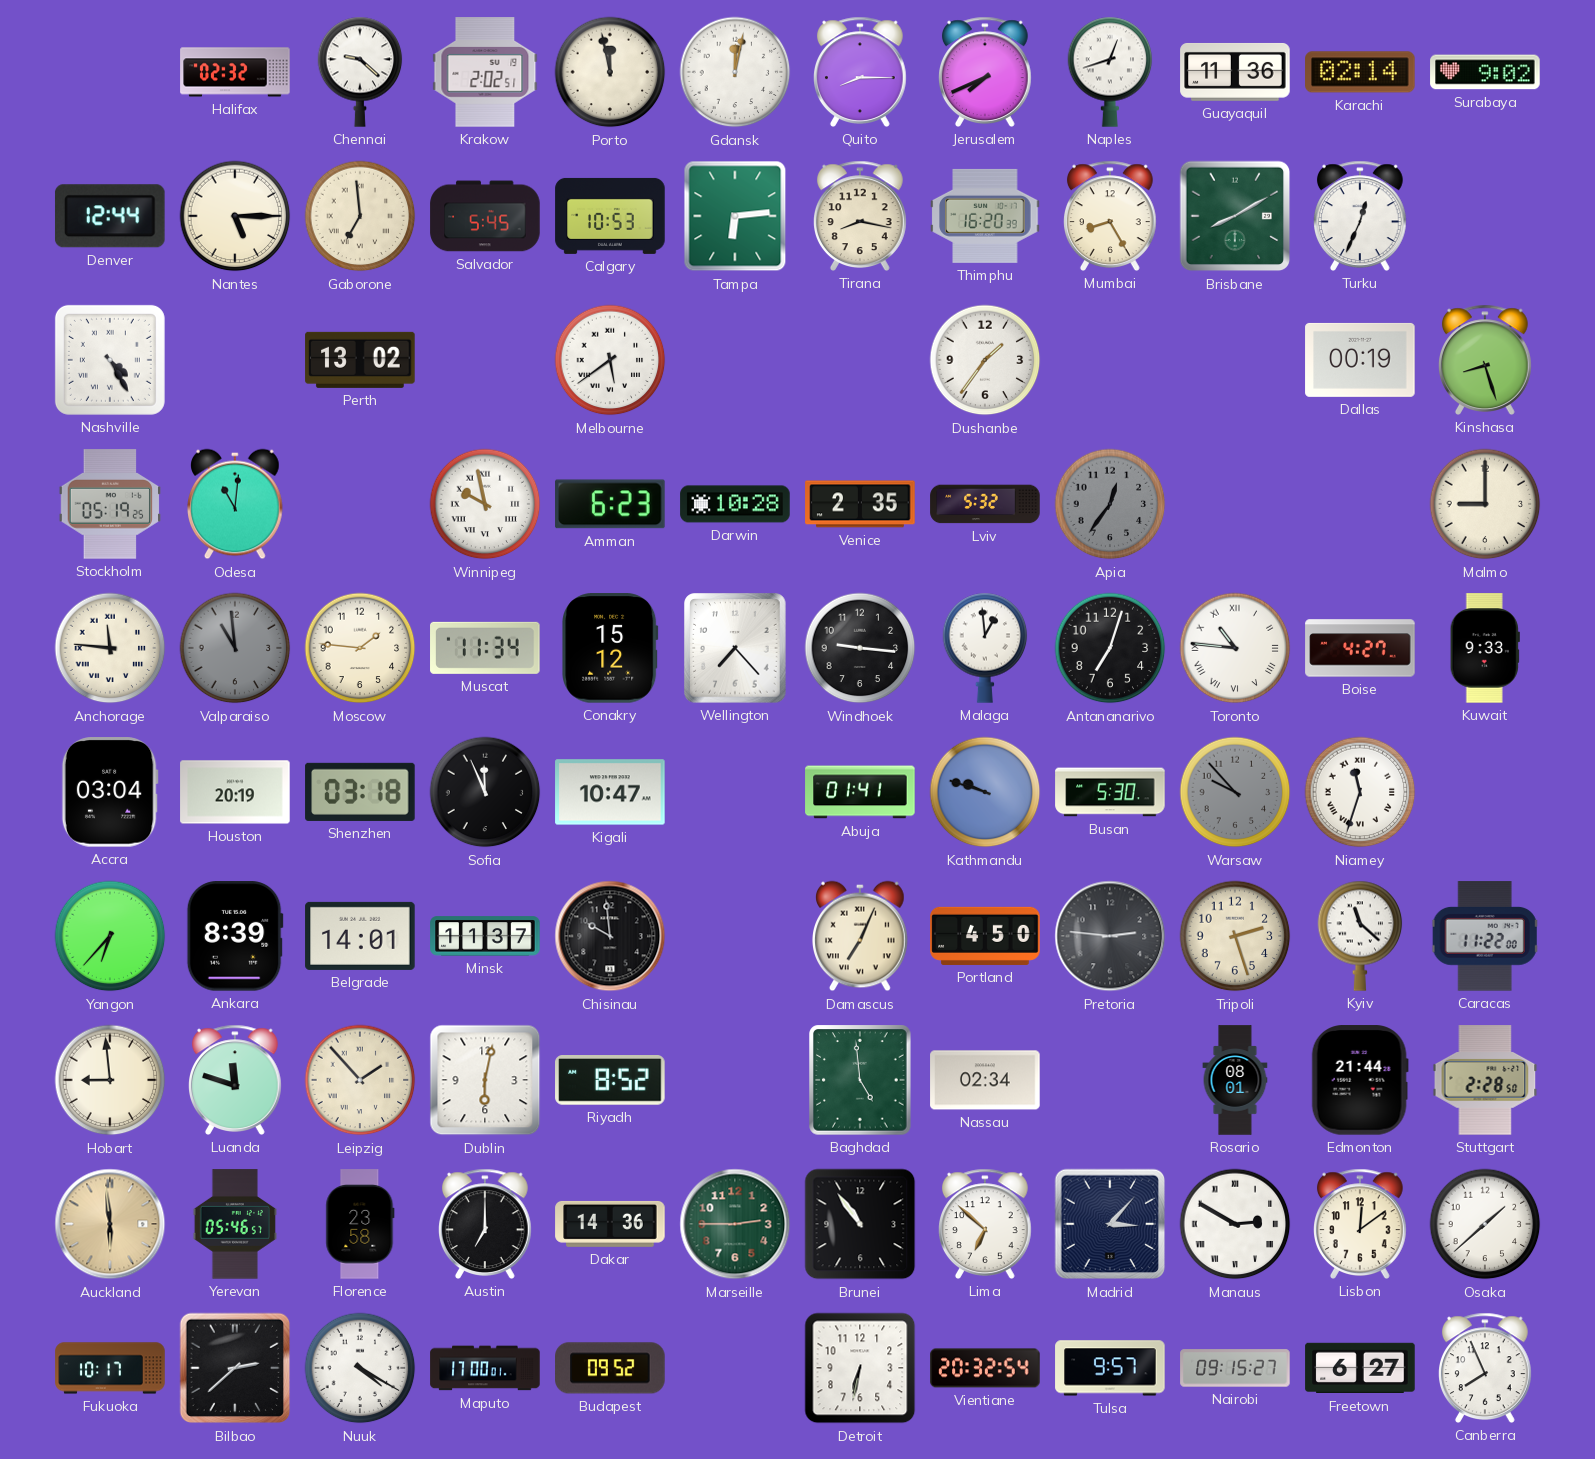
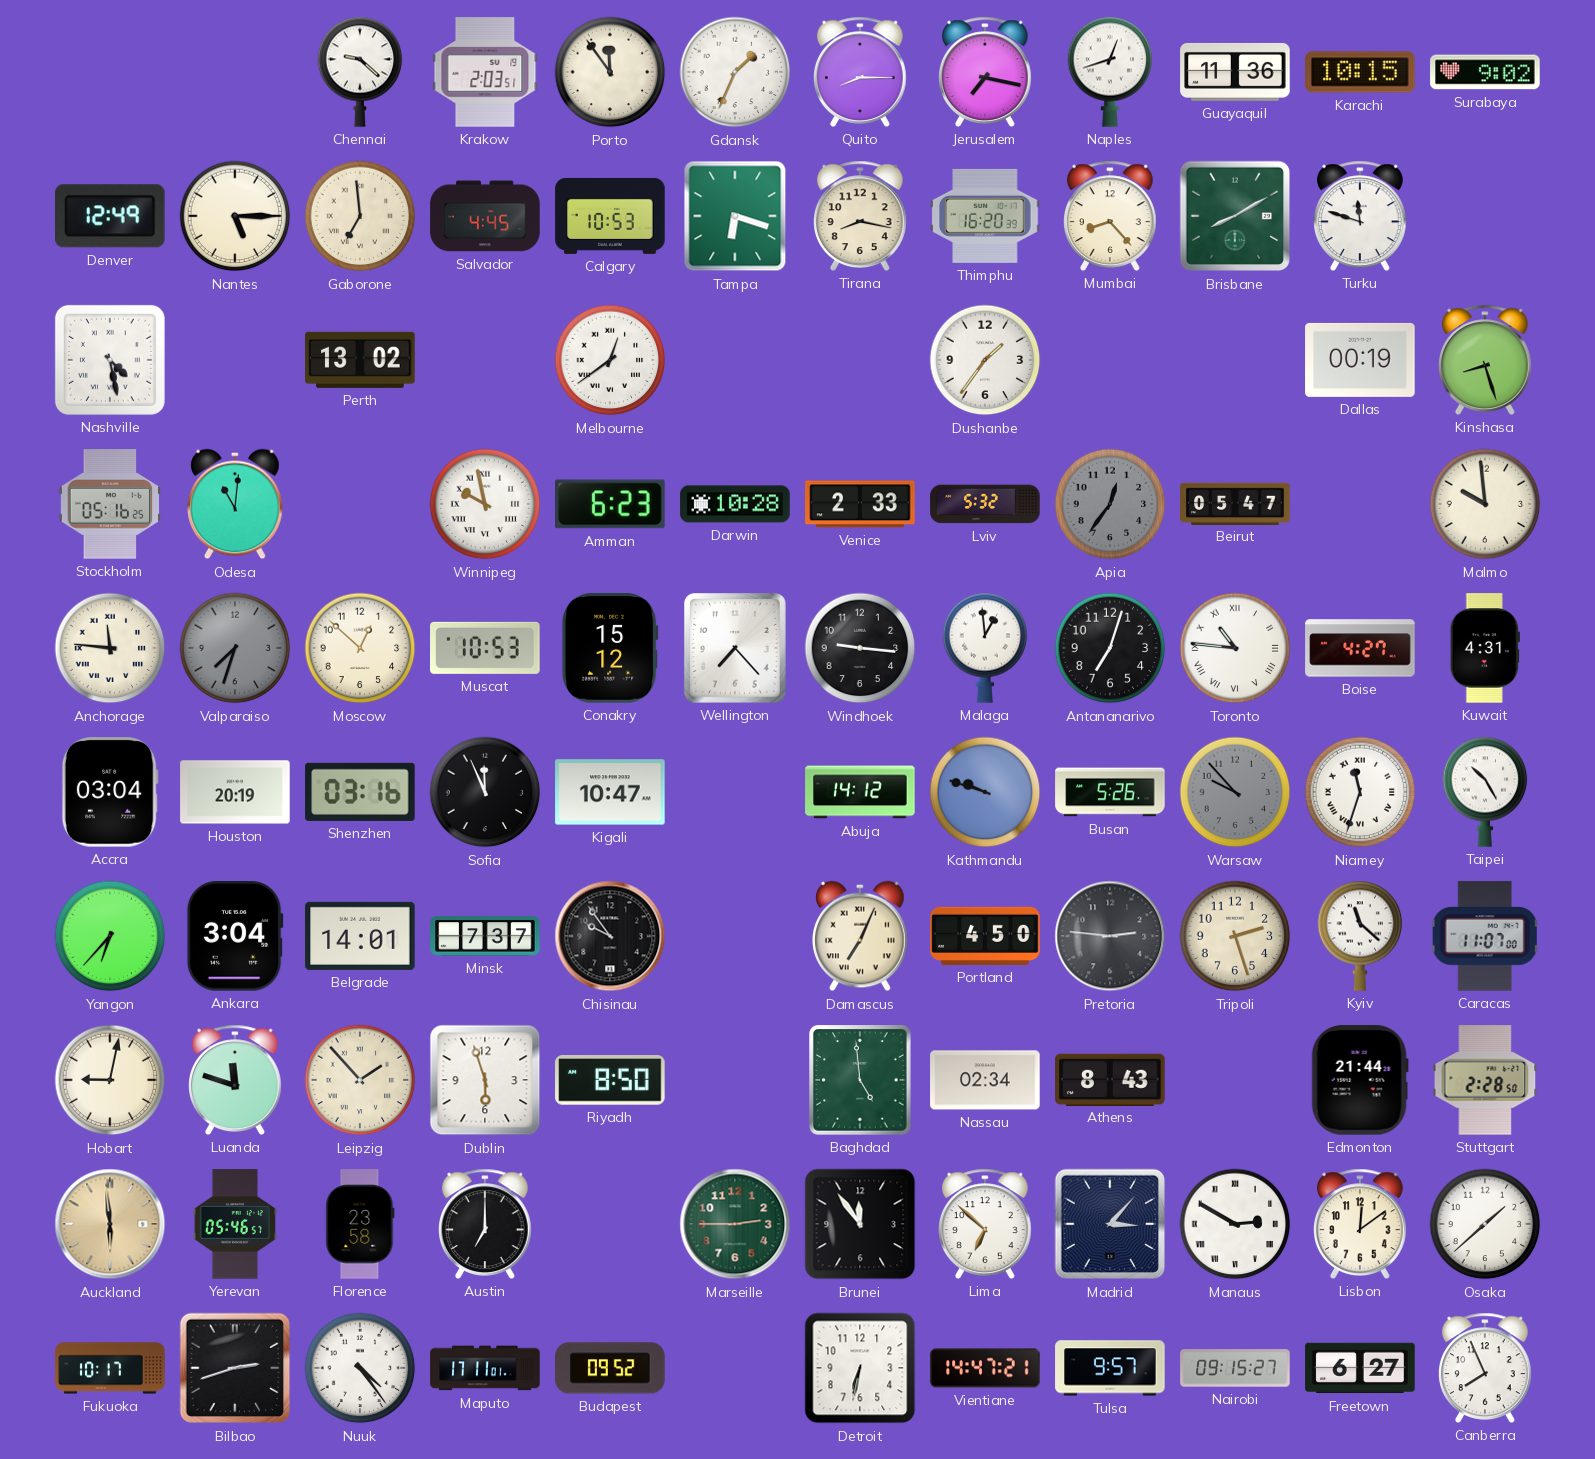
Halifax: 02:32 -> none (235, 72)
Krakow: 2:02 -> 2:03 (485, 72)
Porto: 11:58 -> 11:54 (610, 72)
Gdansk: 12:02 -> 1:34 (735, 72)
Jerusalem: 7:41 -> 7:17 (986, 72)
Karachi: 02:14 -> 10:15 (1360, 72)
Denver: 12:44 -> 12:49 (110, 216)
Salvador: 5:45 -> 4:45 (485, 216)
Tampa: 6:14 -> 6:18 (735, 216)
Mumbai: 8:25 -> 8:23 (1111, 216)
Turku: 12:34 -> 11:48 (1361, 216)
Nashville: 4:25 -> 4:28 (110, 360)
Melbourne: 5:39 -> 12:39 (610, 360)
Stockholm: 05:19 -> 05:16 (109, 504)
Venice: 2:35 -> 2:33 (860, 504)
Beirut: none -> 05:47 (1235, 503)
Malmo: 9:00 -> 9:59 (1485, 504)
Valparaiso: 10:59 -> 7:33 (235, 648)
Moscow: 1:46 -> 12:52 (360, 648)
Muscat: 11:34 -> 10:53 (485, 648)
Kuwait: 9:33 -> 4:31 (1485, 648)
Shenzhen: 03:18 -> 03:16 (360, 792)
Abuja: 01:41 -> 14:12 (860, 792)
Busan: 5:30 -> 5:26 (1110, 792)
Taipei: none -> 10:25 (1485, 792)
Ankara: 8:39 -> 3:04 (235, 936)
Minsk: 11:37 -> 7:37 (485, 936)
Chisinau: 9:59 -> 9:54 (610, 936)
Caracas: 11:22 -> 11:07 (1485, 936)
Hobart: 8:59 -> 9:02 (110, 1080)
Dublin: 6:02 -> 5:57 (485, 1080)
Riyadh: 8:52 -> 8:50 (610, 1081)
Athens: none -> 8:43 (1110, 1079)
Rosario: 08:01 -> none (1235, 1080)
Dakar: 14:36 -> none (610, 1224)
Brunei: 10:54 -> 11:54 (860, 1224)
Bilbao: 2:38 -> 2:42 (235, 1368)
Nuuk: 4:20 -> 4:24 (360, 1368)
Maputo: 17:00 -> 17:11 (485, 1368)
Vientiane: 20:32 -> 14:47 (985, 1368)
